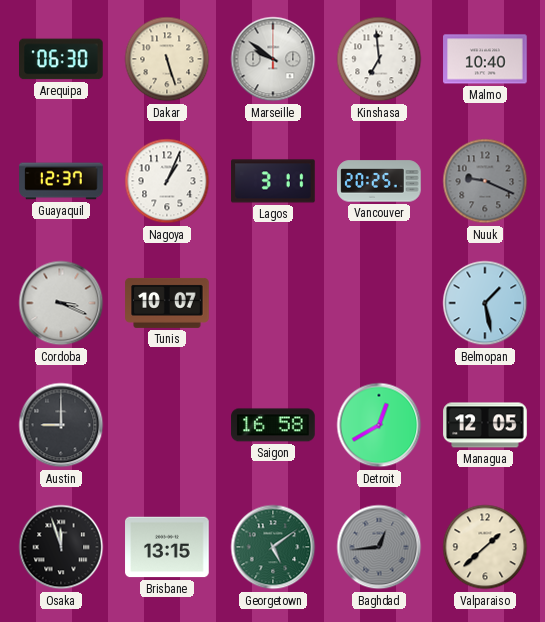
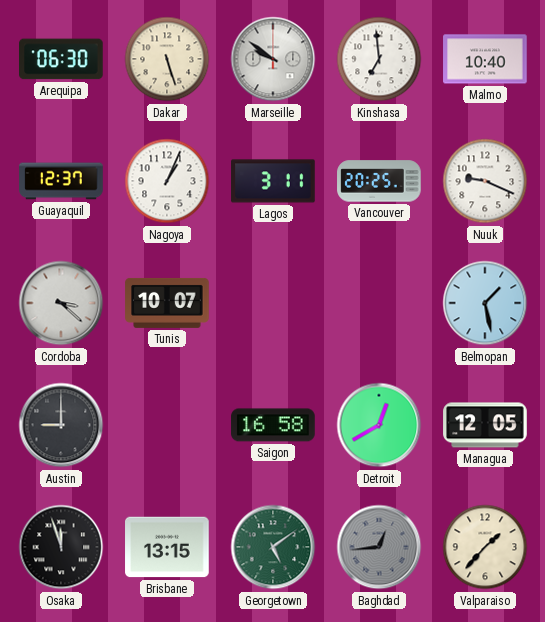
Nuuk dial: grey -> white (485, 181)
Cordoba: 3:19 -> 3:22 (61, 303)
Valparaiso: 1:38 -> 1:37 (485, 547)
